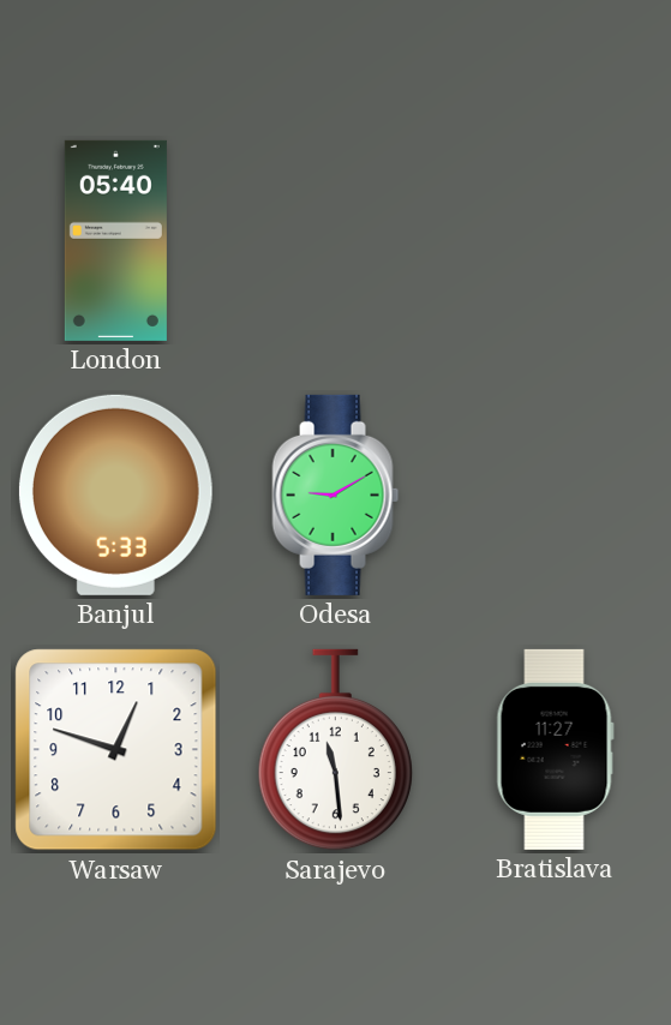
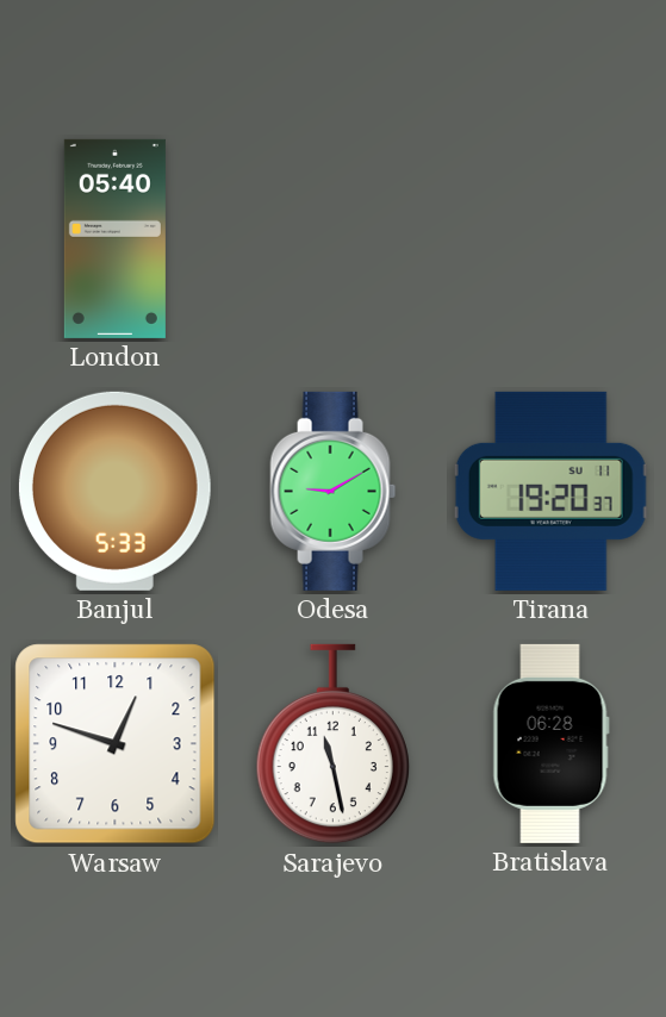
Tirana: none -> 19:20 (550, 491)
Sarajevo: 11:29 -> 11:28 (332, 744)
Bratislava: 11:27 -> 06:28 (550, 743)
